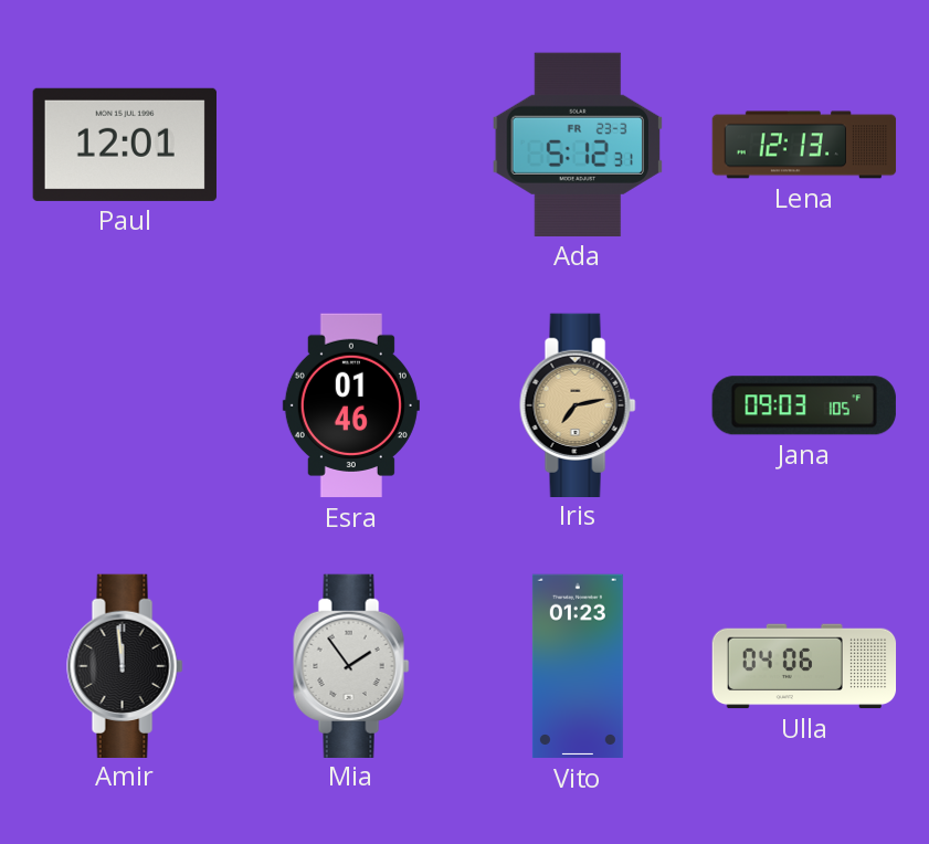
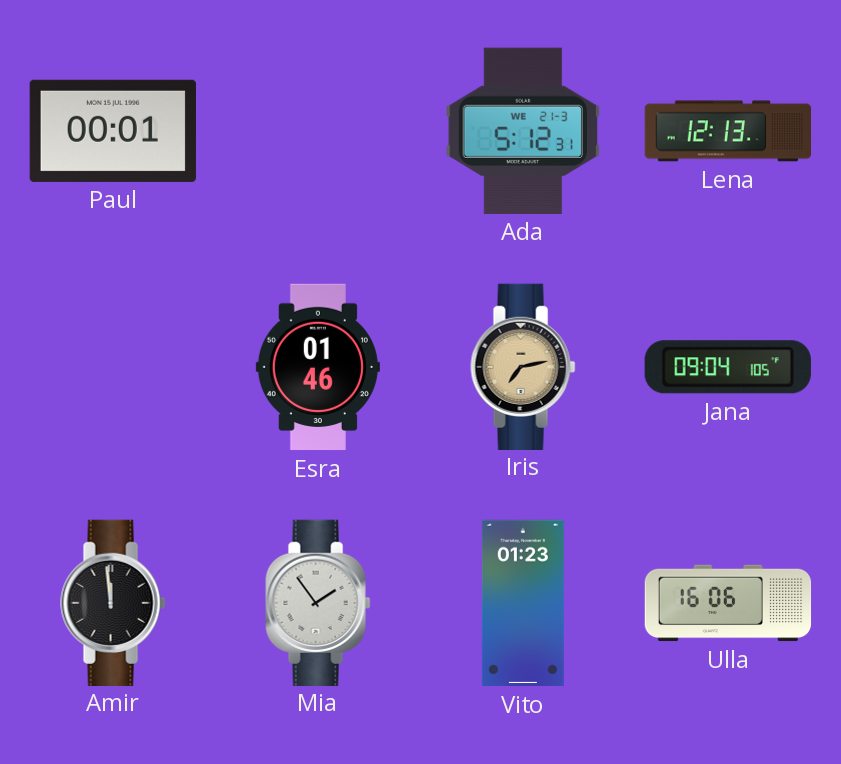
Paul: 12:01 -> 00:01 (113, 131)
Ada date: FR 23-3 -> WE 21-3 (523, 131)
Jana: 09:03 -> 09:04 (728, 367)
Ulla: 04:06 -> 16:06 (728, 603)
